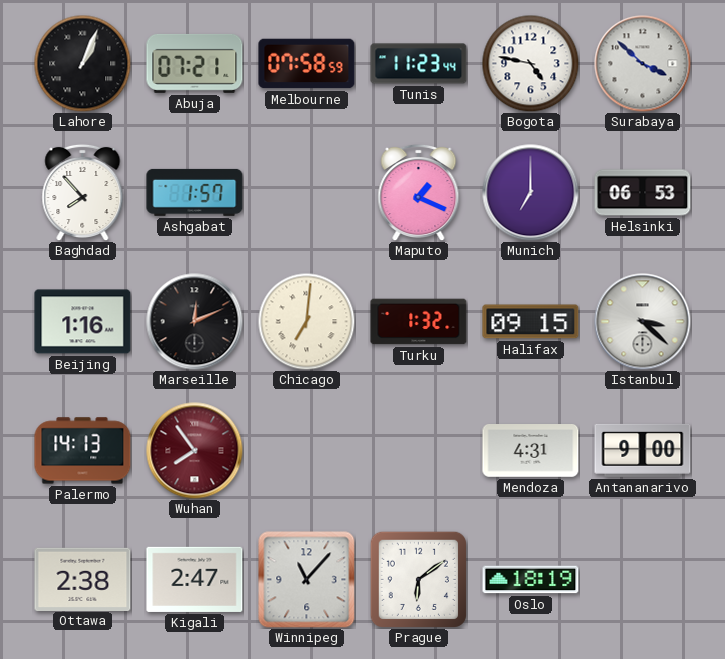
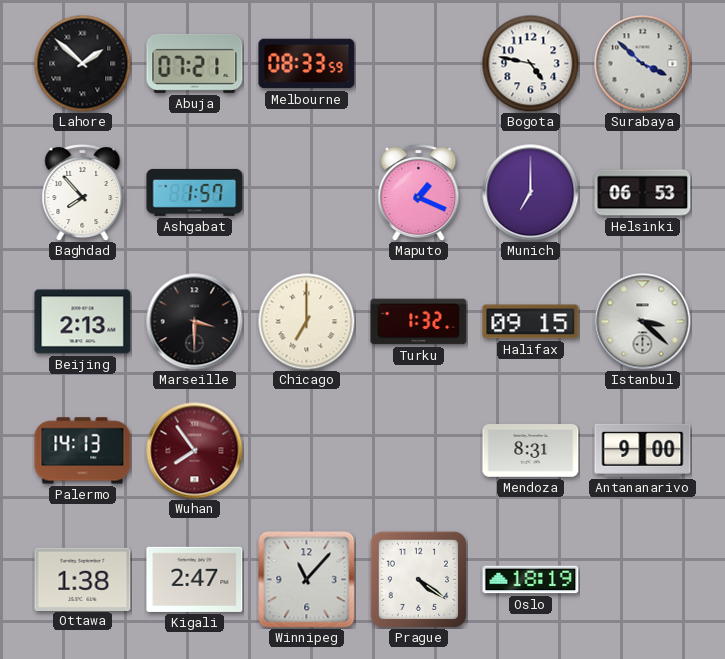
Lahore: 1:04 -> 1:52 (82, 63)
Melbourne: 07:58 -> 08:33 (307, 64)
Tunis: 11:23 -> none (419, 64)
Beijing: 1:16 -> 2:13 (83, 322)
Marseille: 12:11 -> 3:30 (195, 322)
Chicago: 7:01 -> 7:00 (306, 321)
Mendoza: 4:31 -> 8:31 (531, 451)
Ottawa: 2:38 -> 1:38 (83, 579)
Prague: 6:09 -> 4:21 (418, 579)
